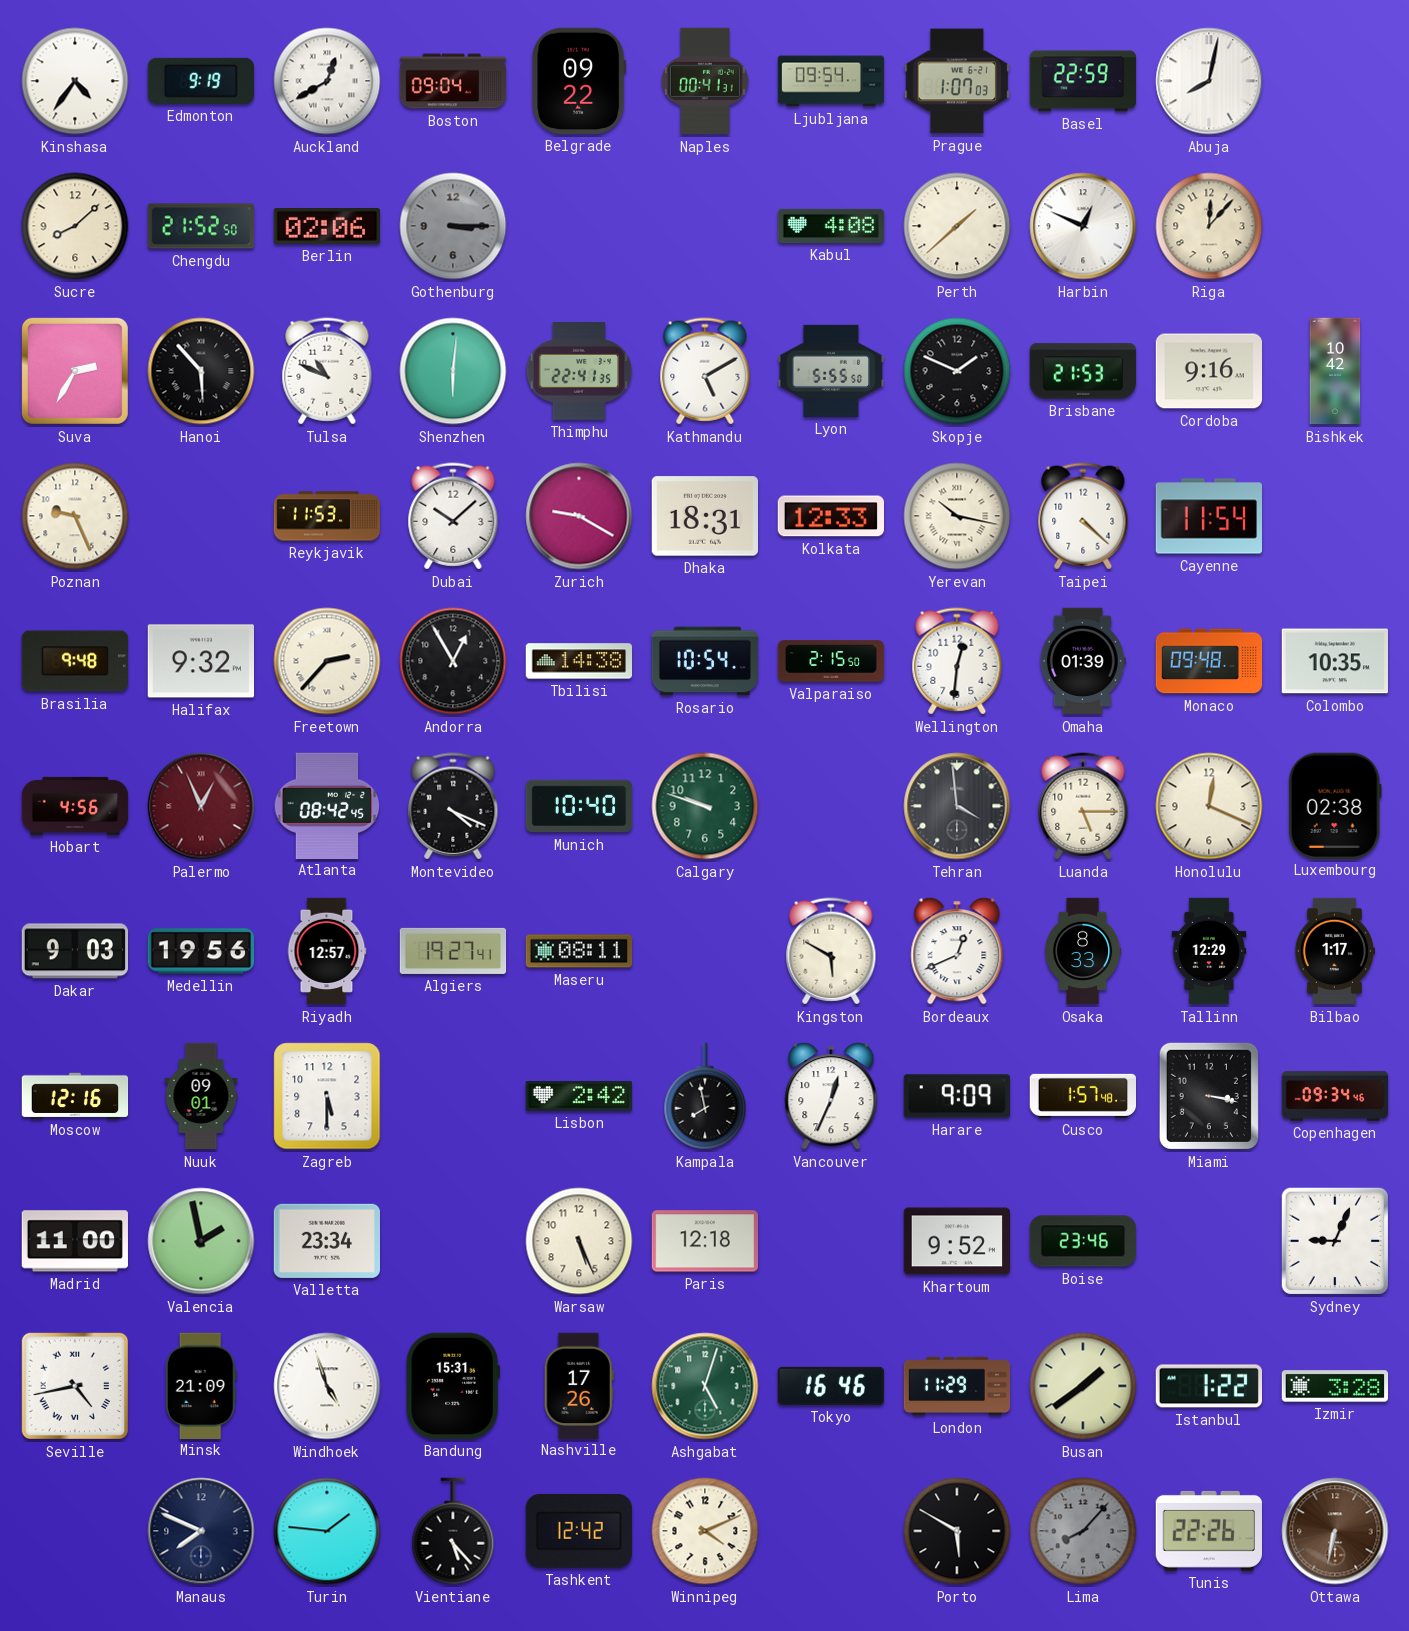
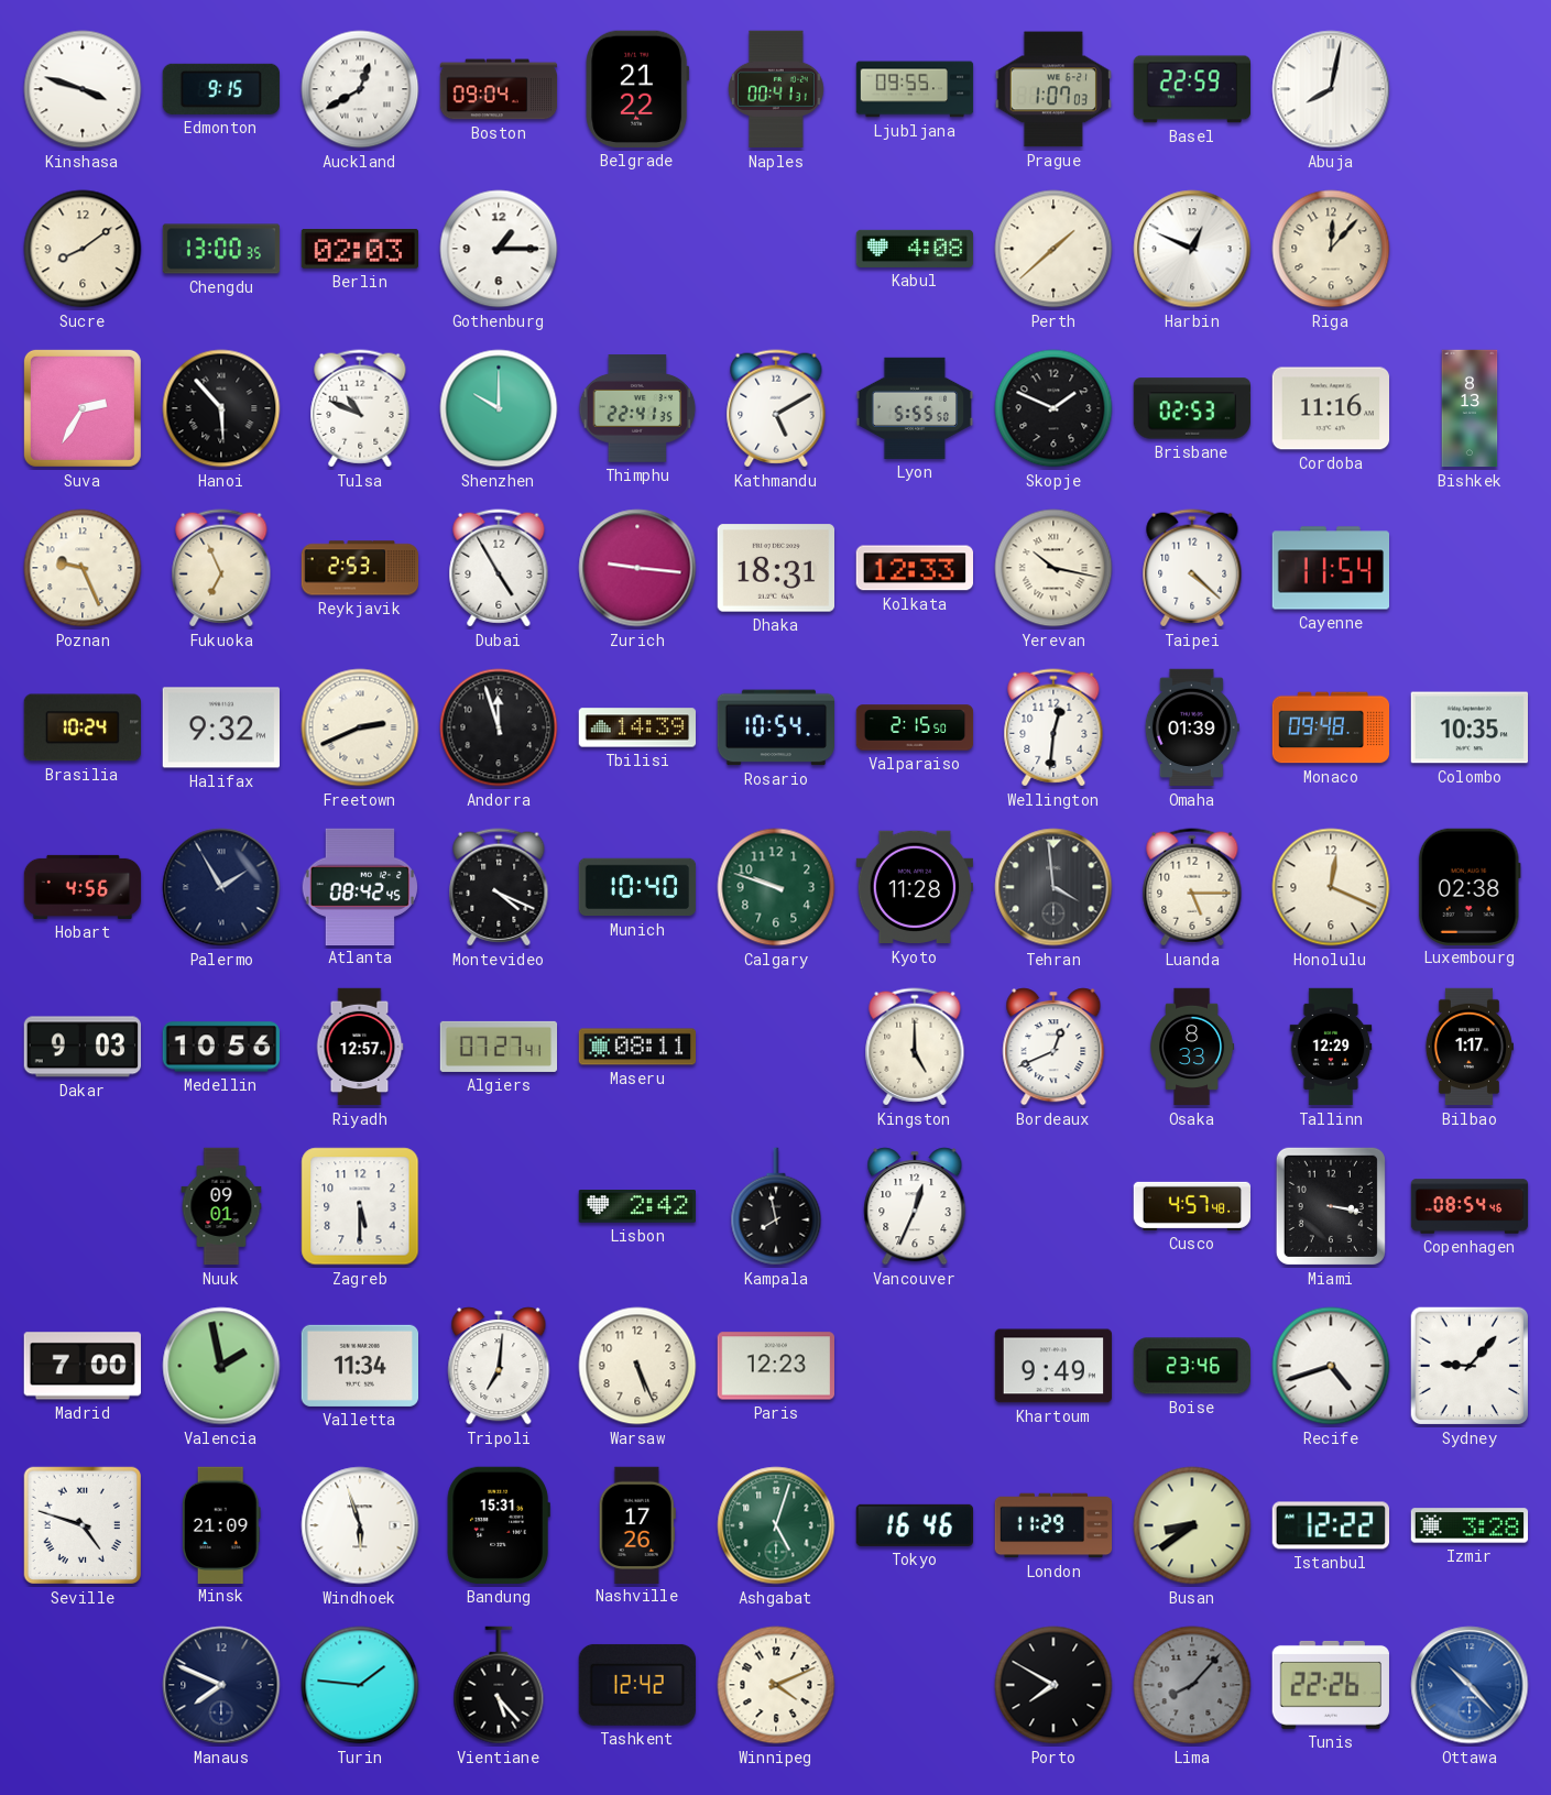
Kinshasa: 4:36 -> 3:48 (83, 89)
Edmonton: 9:19 -> 9:15 (221, 89)
Belgrade: 09:22 -> 21:22 (637, 89)
Ljubljana: 09:54 -> 09:55 (915, 89)
Sucre: 8:08 -> 8:09 (83, 249)
Chengdu: 21:52 -> 13:00 (221, 249)
Berlin: 02:06 -> 02:03 (359, 250)
Gothenburg: 3:15 -> 1:15 (499, 249)
Gothenburg dial: grey -> white (499, 249)
Shenzhen: 6:01 -> 10:00 (499, 408)
Brisbane: 21:53 -> 02:53 (1191, 408)
Cordoba: 9:16 -> 11:16 (1331, 408)
Bishkek: 10:42 -> 8:13 (1470, 408)
Fukuoka: none -> 6:56 (221, 568)
Reykjavik: 11:53 -> 2:53 (360, 568)
Dubai: 10:08 -> 4:55 (499, 568)
Zurich: 9:20 -> 9:16 (637, 568)
Brasilia: 9:48 -> 10:24 (81, 727)
Freetown: 2:37 -> 2:41 (360, 727)
Andorra: 12:55 -> 11:57 (499, 727)
Tbilisi: 14:38 -> 14:39 (637, 727)
Palermo: 12:56 -> 1:55 (221, 887)
Palermo dial: burgundy -> navy (221, 887)
Kyoto: none -> 11:28 (914, 887)
Medellin: 19:56 -> 10:56 (221, 1047)
Algiers: 19:27 -> 07:27 (499, 1047)
Kingston: 5:50 -> 5:00 (915, 1047)
Moscow: 12:16 -> none (75, 1095)
Harare: 9:09 -> none (956, 1096)
Cusco: 1:57 -> 4:57 (1192, 1206)
Copenhagen: 09:34 -> 08:54 (1470, 1206)
Madrid: 11:00 -> 7:00 (83, 1366)
Valletta: 23:34 -> 11:34 (359, 1366)
Tripoli: none -> 7:01 (499, 1366)
Paris: 12:18 -> 12:23 (775, 1366)
Khartoum: 9:52 -> 9:49 (1052, 1366)
Recife: none -> 4:42 (1331, 1366)
Sydney: 9:04 -> 9:07 (1470, 1366)
Seville: 4:43 -> 4:48 (83, 1525)
Windhoek: 4:57 -> 5:57 (360, 1525)
Busan: 1:39 -> 8:39 (1192, 1525)
Istanbul: 1:22 -> 12:22 (1330, 1525)
Porto: 5:50 -> 7:50 (1053, 1685)
Ottawa: 6:32 -> 10:23 (1470, 1685)
Ottawa dial: brown -> blue (1470, 1685)
